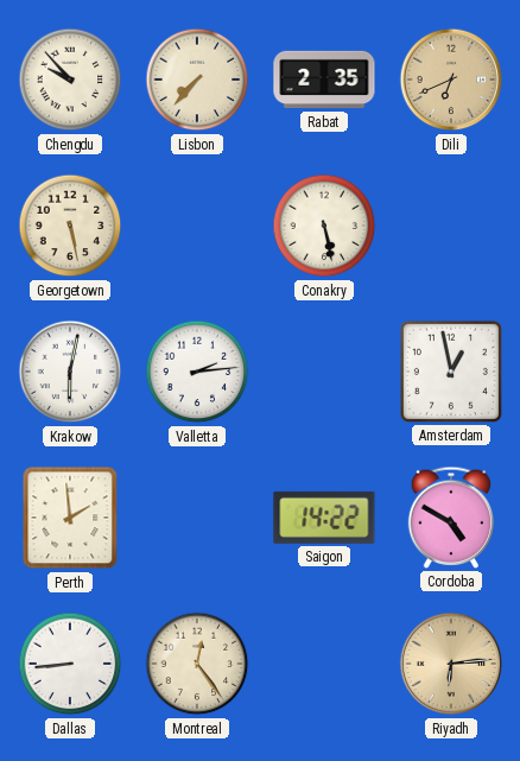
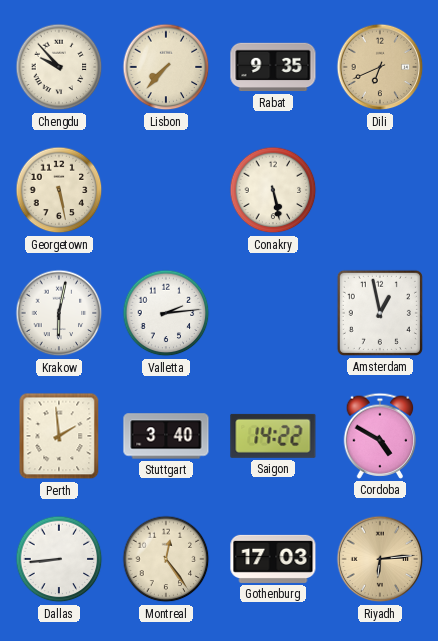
Rabat: 2:35 -> 9:35 (273, 67)
Stuttgart: none -> 3:40 (166, 436)
Gothenburg: none -> 17:03 (273, 559)
